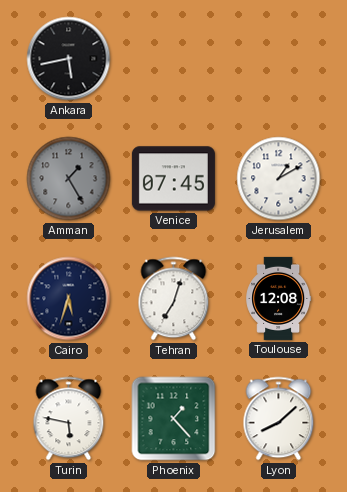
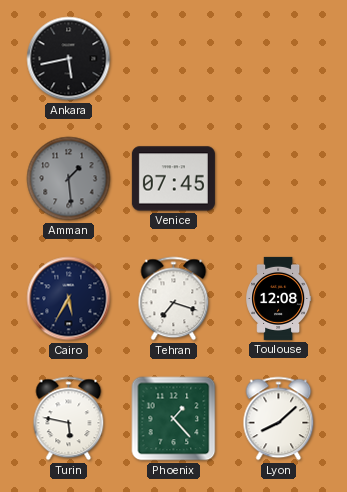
Amman: 1:25 -> 1:29 (69, 179)
Jerusalem: 1:10 -> none (279, 179)
Cairo: 5:33 -> 5:35 (69, 299)
Tehran: 7:03 -> 7:18 (174, 299)
